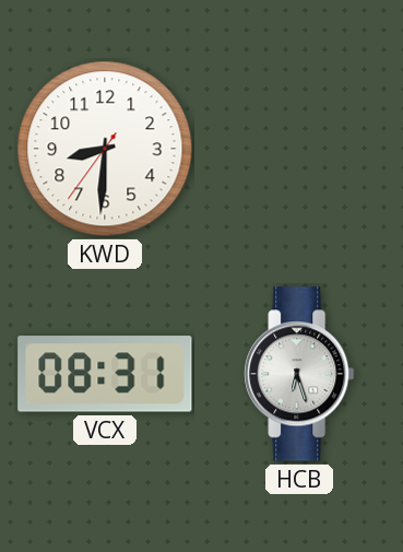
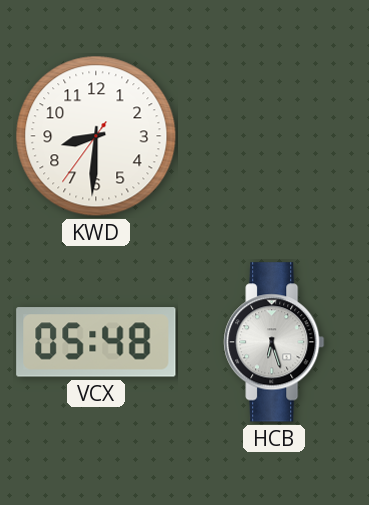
VCX: 08:31 -> 05:48 (96, 342)
